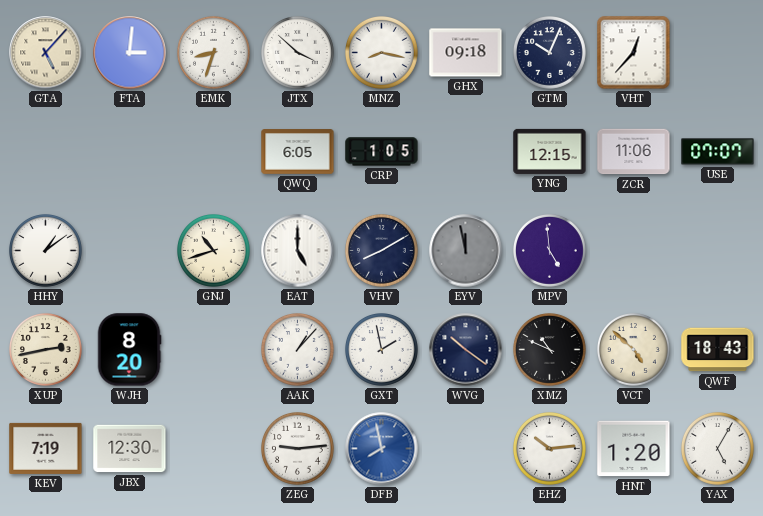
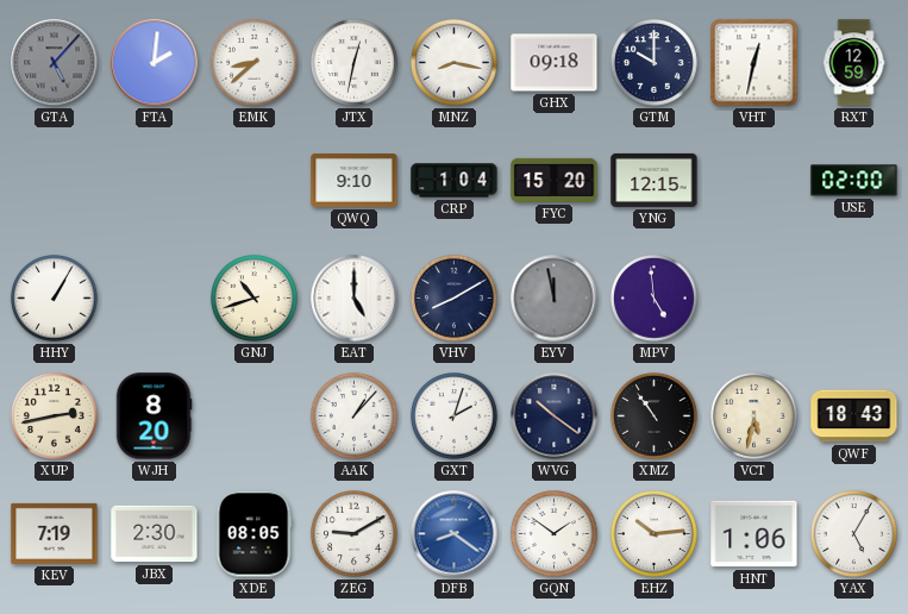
GTA dial: cream -> grey (55, 63)
FTA: 3:01 -> 2:01 (155, 63)
EMK: 8:33 -> 8:38 (255, 63)
JTX: 3:52 -> 12:32 (355, 63)
GTM: 10:04 -> 10:00 (655, 63)
VHT: 12:37 -> 12:32 (754, 63)
RXT: none -> 12:59 (854, 63)
QWQ: 6:05 -> 9:10 (355, 181)
CRP: 1:05 -> 1:04 (455, 181)
FYC: none -> 15:20 (555, 180)
ZCR: 11:06 -> none (634, 152)
USE: 07:07 -> 02:00 (854, 181)
HHY: 1:09 -> 1:05 (55, 299)
GXT: 1:58 -> 2:03 (455, 416)
XMZ: 10:49 -> 10:54 (655, 416)
VCT: 4:52 -> 5:32 (754, 416)
JBX: 12:30 -> 2:30 (155, 534)
XDE: none -> 08:05 (253, 534)
ZEG: 9:14 -> 9:10 (355, 534)
DFB: 7:58 -> 8:21 (455, 534)
GQN: none -> 1:51 (555, 534)
HNT: 1:20 -> 1:06 (754, 534)
